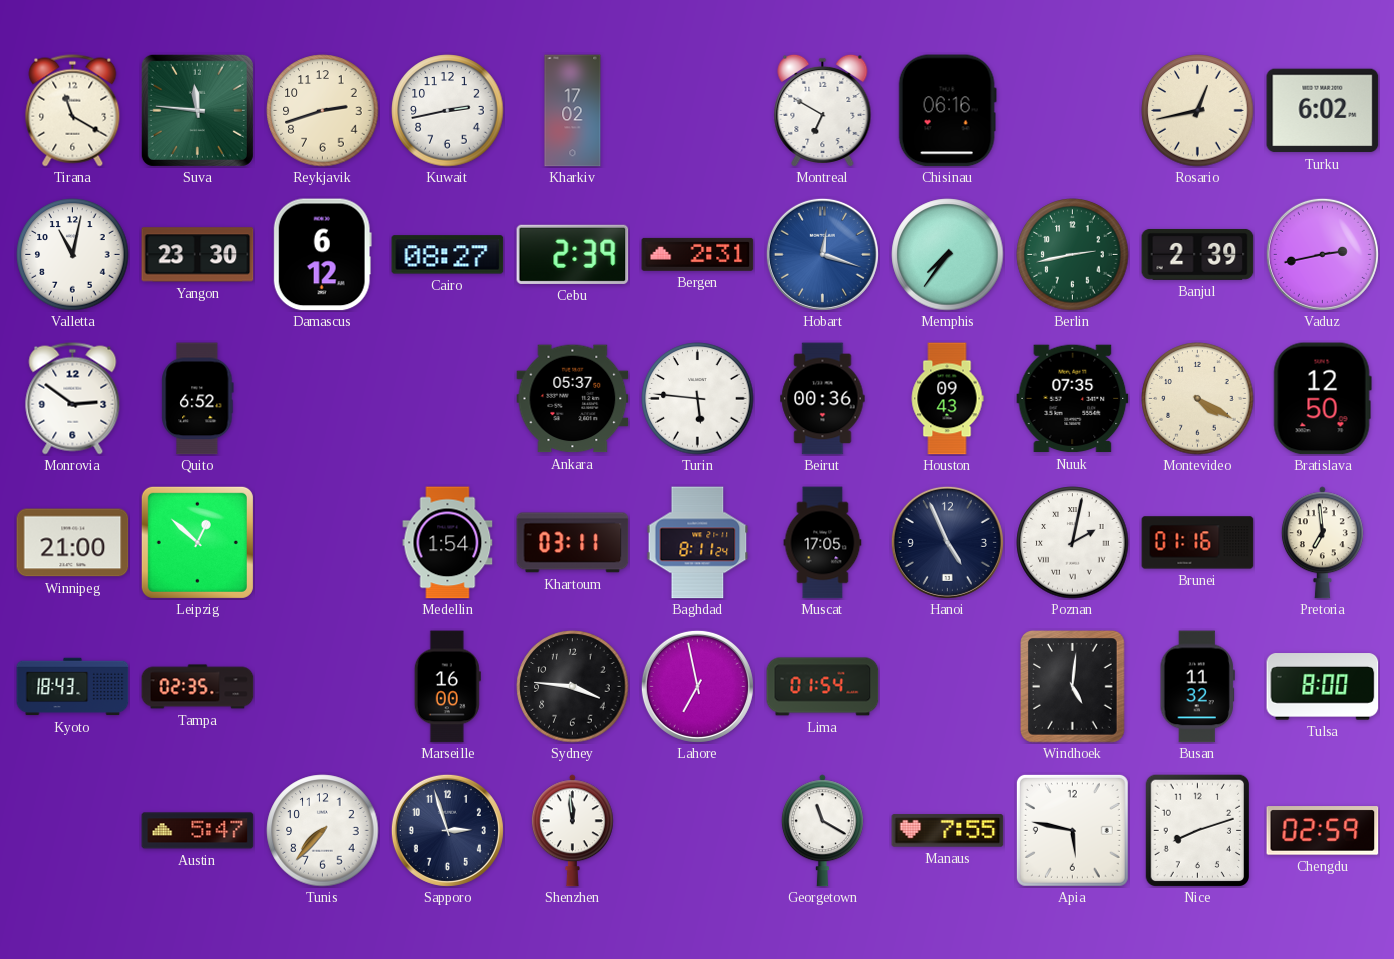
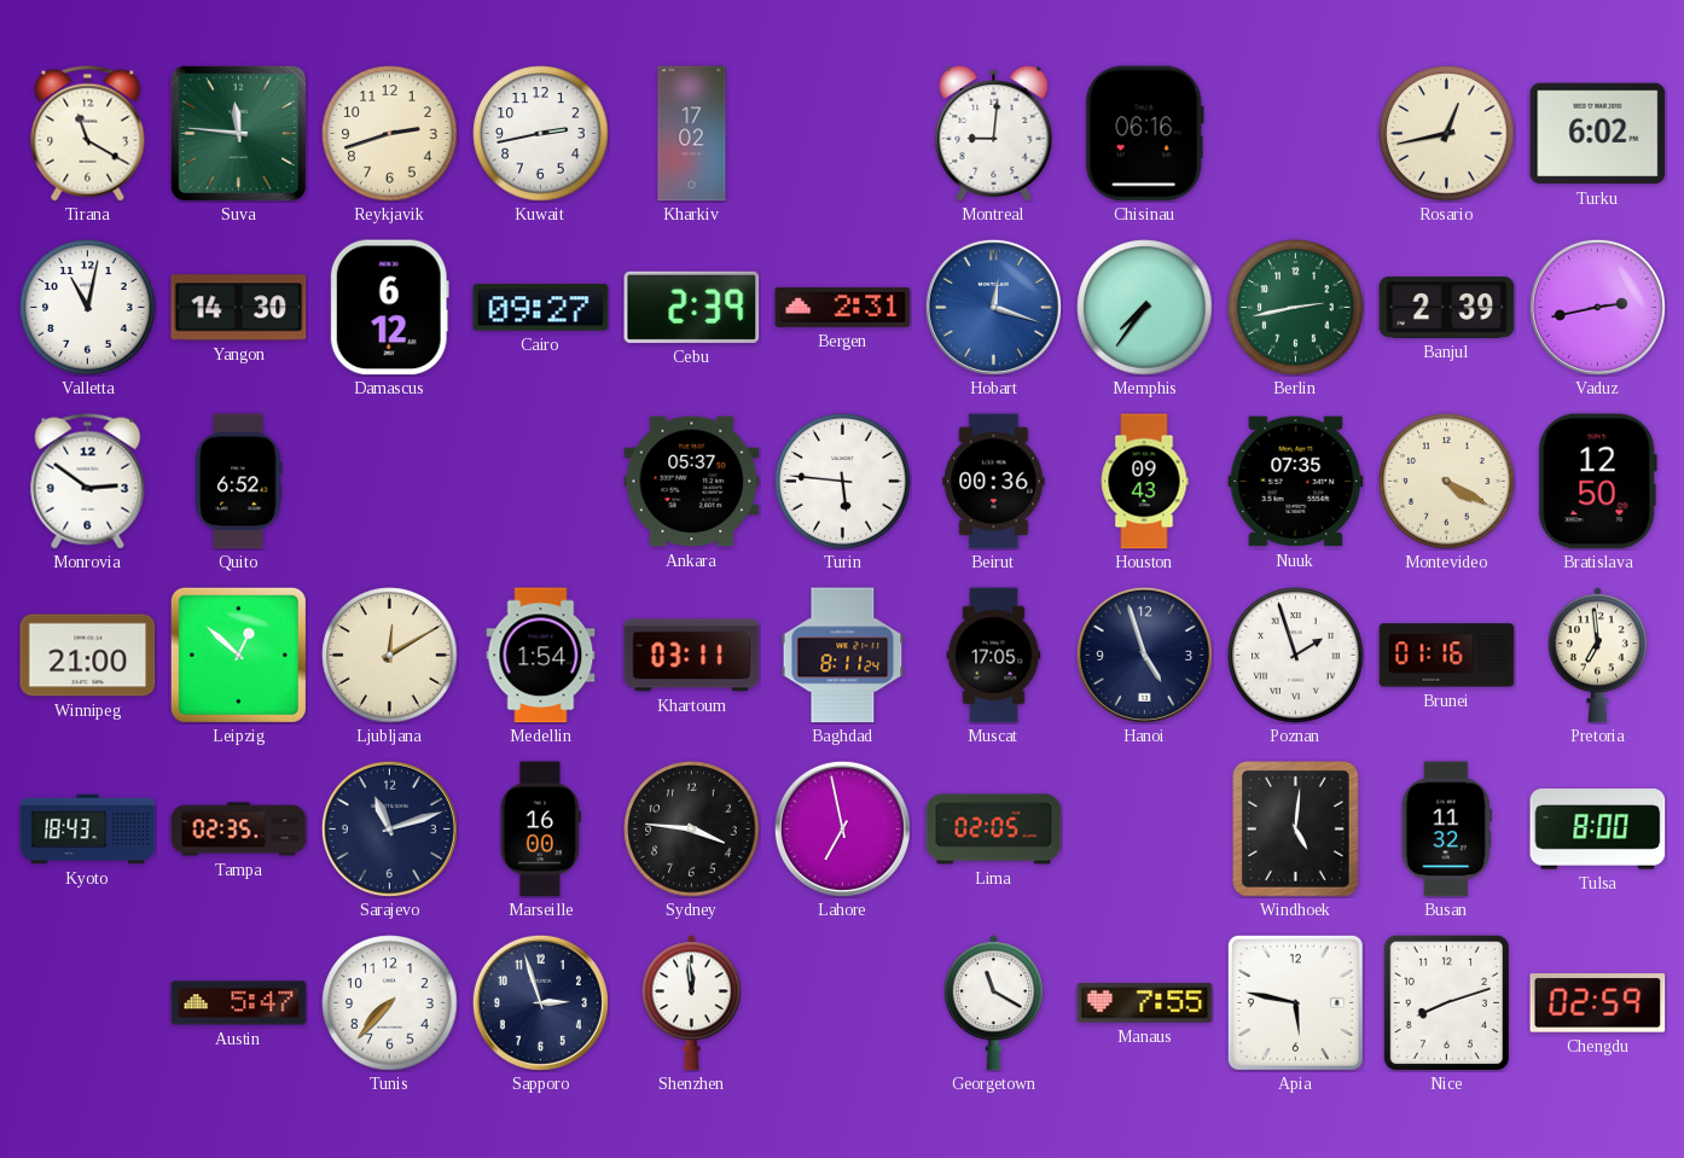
Montreal: 6:50 -> 9:01 (994, 133)
Yangon: 23:30 -> 14:30 (239, 308)
Cairo: 08:27 -> 09:27 (541, 308)
Ljubljana: none -> 12:10 (390, 656)
Hanoi: 4:56 -> 4:57 (1144, 654)
Poznan: 2:02 -> 1:57 (1296, 656)
Sarajevo: none -> 11:12 (389, 828)
Lima: 01:54 -> 02:05 (994, 830)
